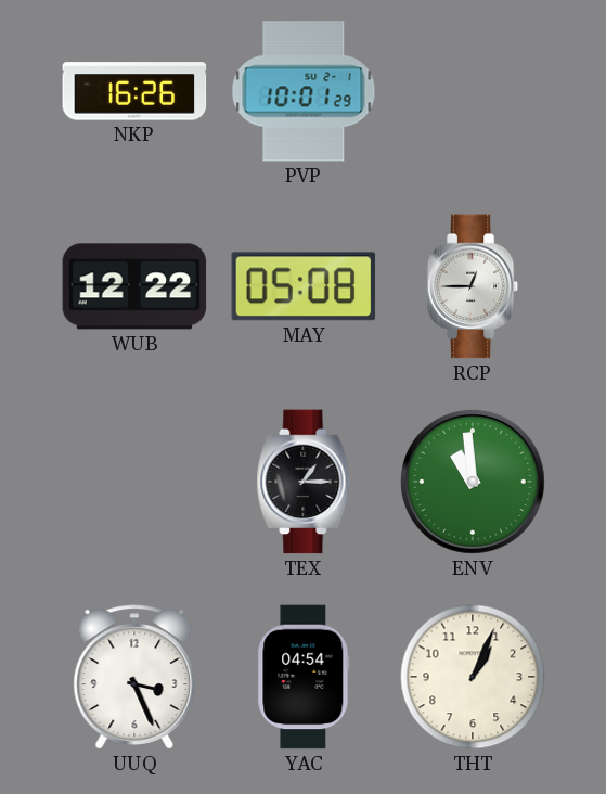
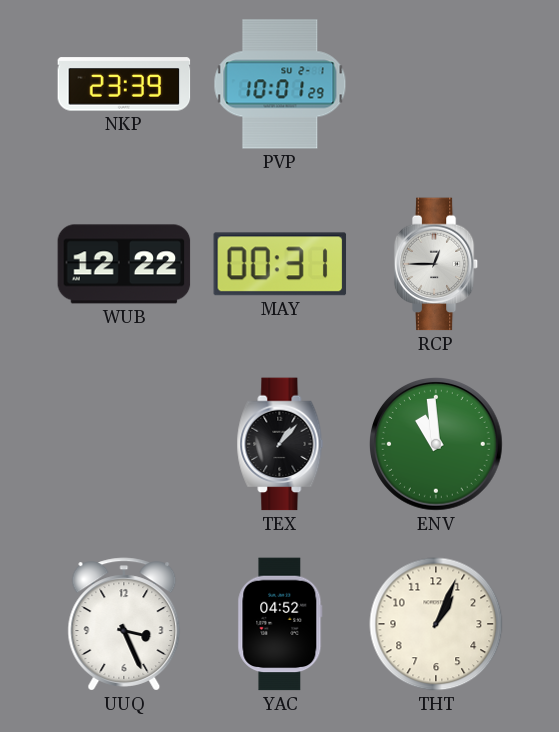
NKP: 16:26 -> 23:39 (124, 84)
MAY: 05:08 -> 00:31 (280, 264)
TEX: 1:15 -> 1:07 (280, 444)
YAC: 04:54 -> 04:52 (280, 624)
